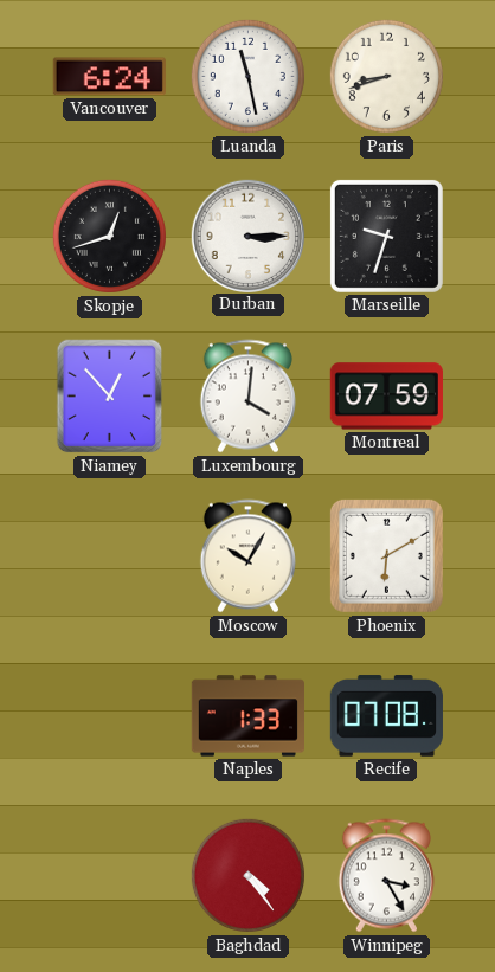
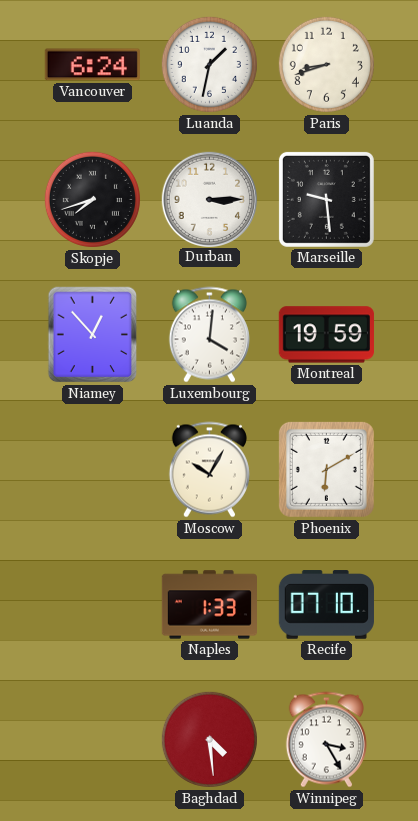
Luanda: 11:28 -> 1:32 (209, 64)
Skopje: 12:42 -> 7:42 (92, 199)
Marseille: 9:33 -> 9:29 (326, 199)
Montreal: 07:59 -> 19:59 (326, 335)
Recife: 07:08 -> 07:10 (326, 605)
Baghdad: 4:24 -> 4:29 (209, 739)
